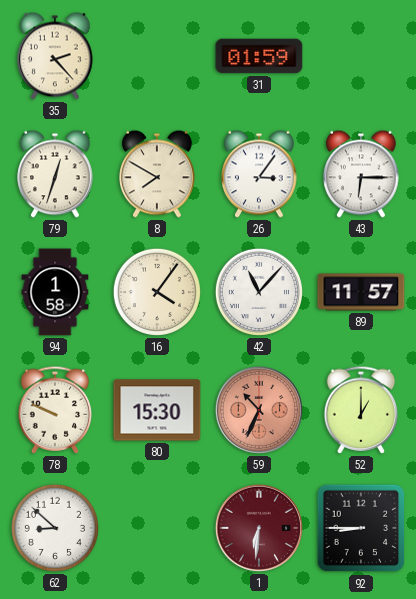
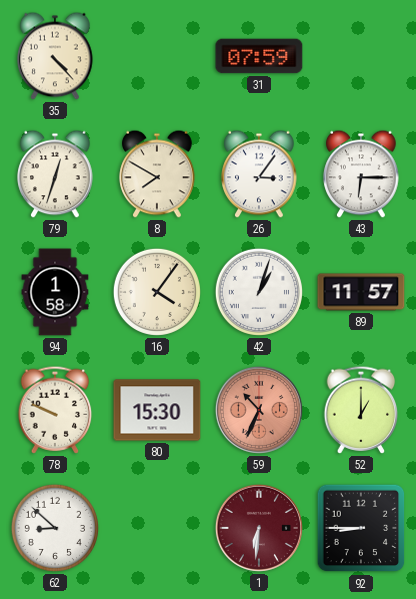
35: 2:23 -> 4:23 (55, 56)
31: 01:59 -> 07:59 (259, 56)
42: 11:07 -> 1:03 (259, 292)
